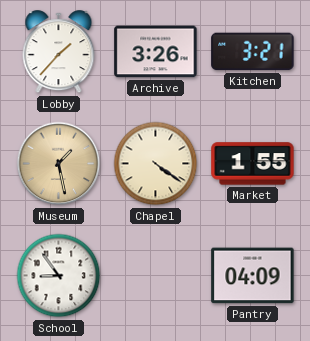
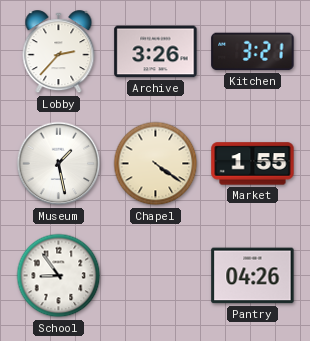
Lobby: 1:37 -> 2:37 (59, 52)
Museum dial: champagne -> white (59, 164)
Pantry: 04:09 -> 04:26 (253, 276)
